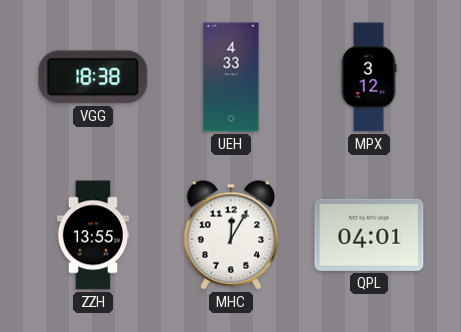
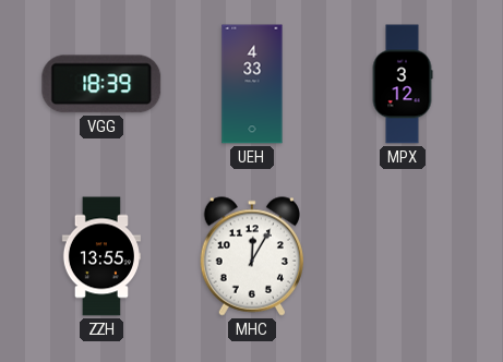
VGG: 18:38 -> 18:39 (101, 84)
QPL: 04:01 -> none (369, 235)
